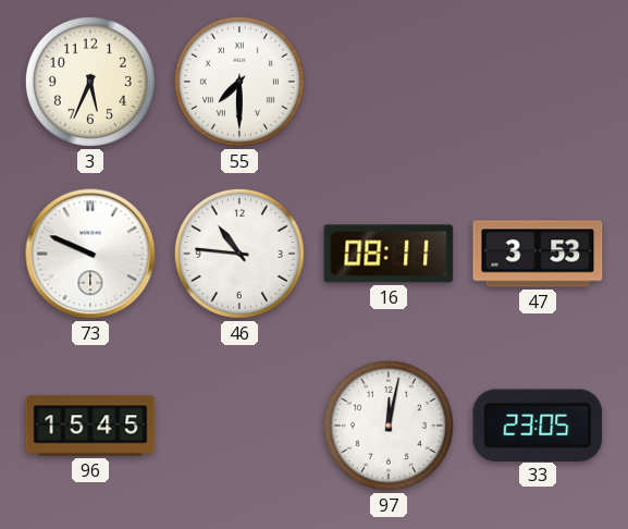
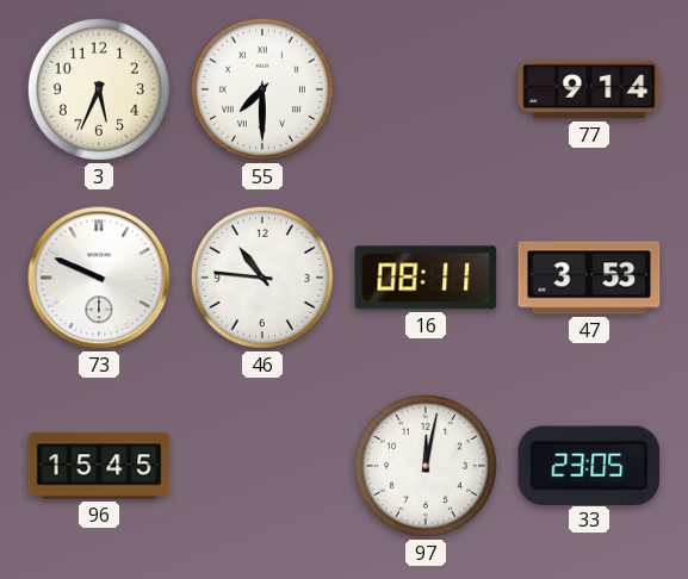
77: none -> 9:14 (589, 89)
